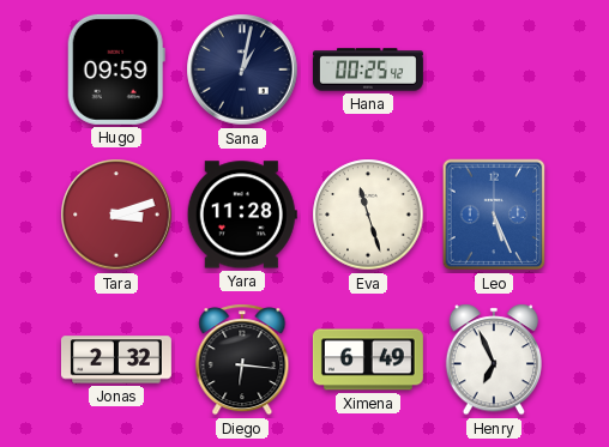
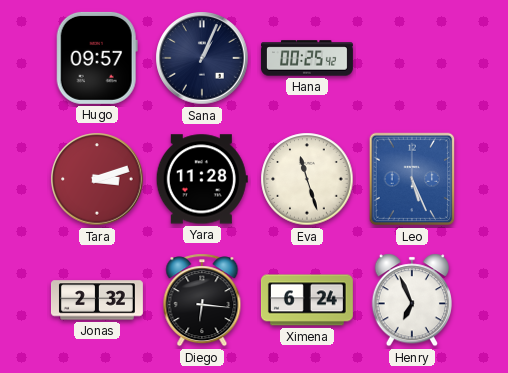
Hugo: 09:59 -> 09:57 (97, 58)
Sana: 1:02 -> 1:04 (202, 58)
Ximena: 6:49 -> 6:24 (307, 300)
